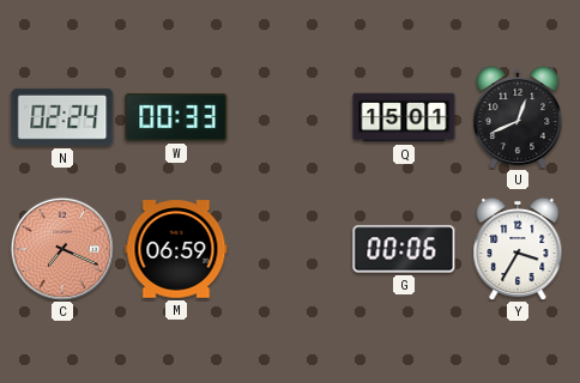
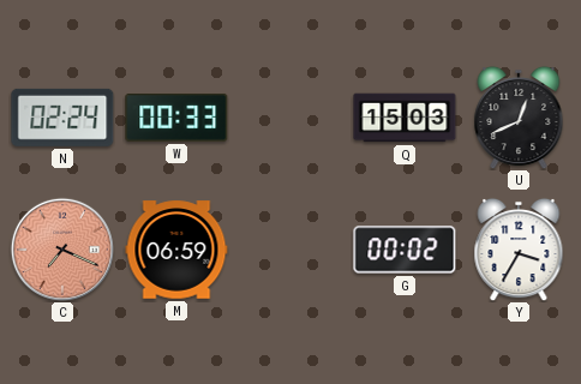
Q: 15:01 -> 15:03 (405, 118)
G: 00:06 -> 00:02 (405, 250)
